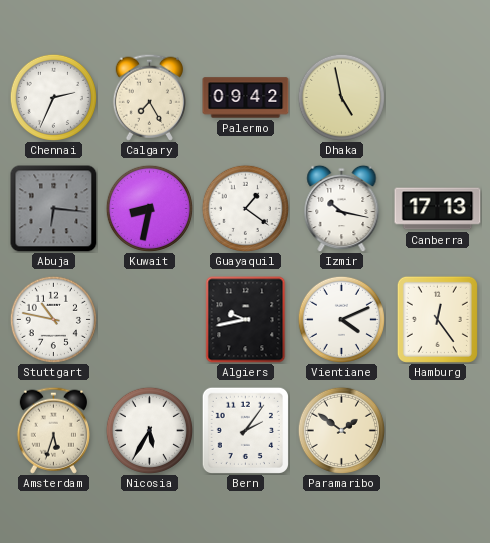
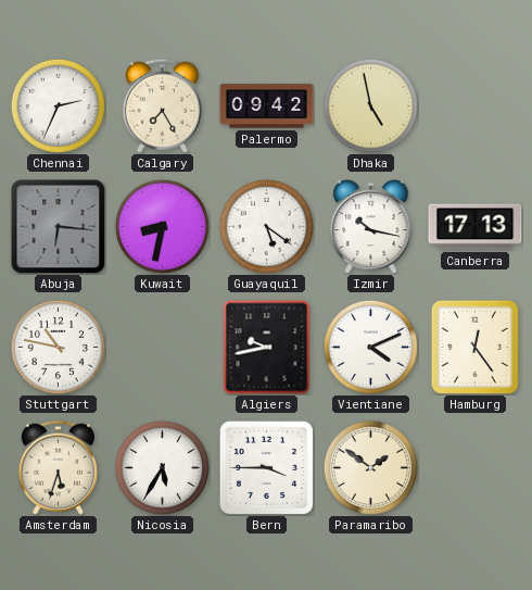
Guayaquil: 1:21 -> 5:21 (266, 226)
Bern: 2:06 -> 3:45 (266, 467)
